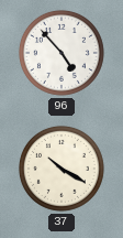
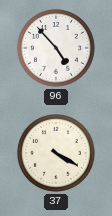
37: 10:20 -> 4:20 (56, 153)
